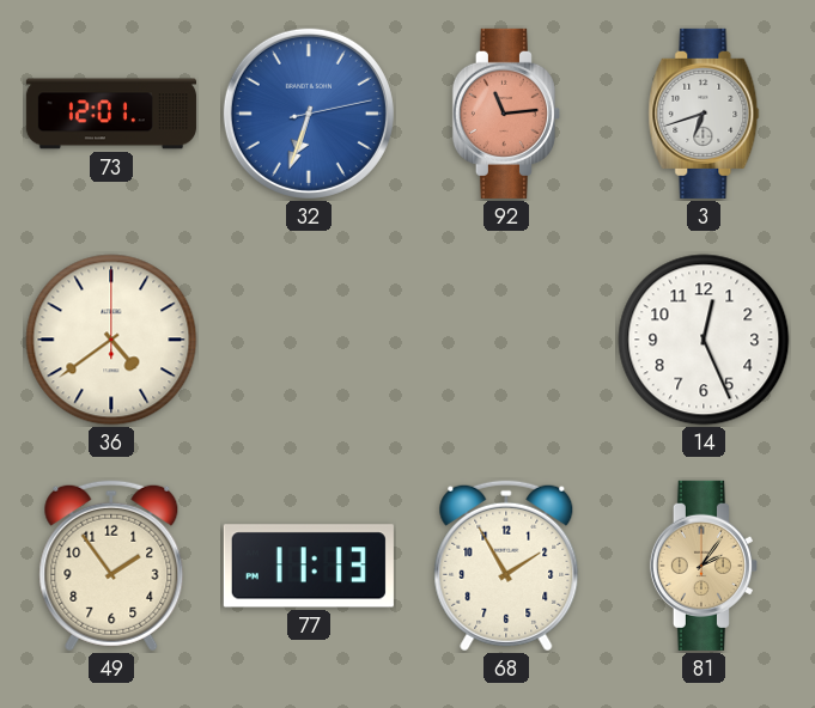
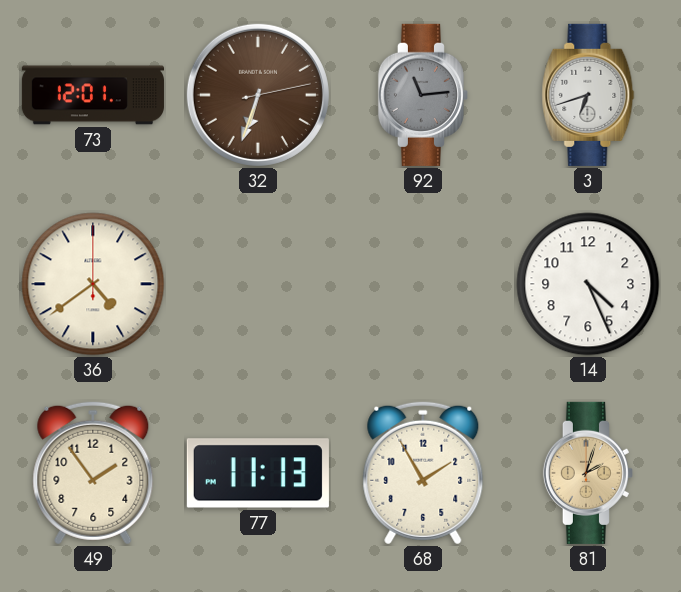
32 dial: blue -> brown (258, 95)
92 dial: salmon -> grey (423, 95)
14: 12:26 -> 4:26 (588, 284)
81: 2:06 -> 2:03 (588, 473)
